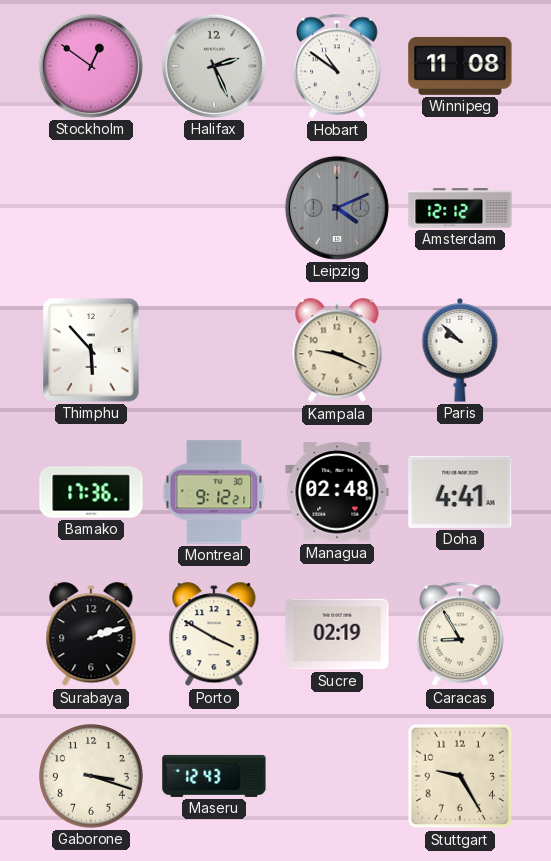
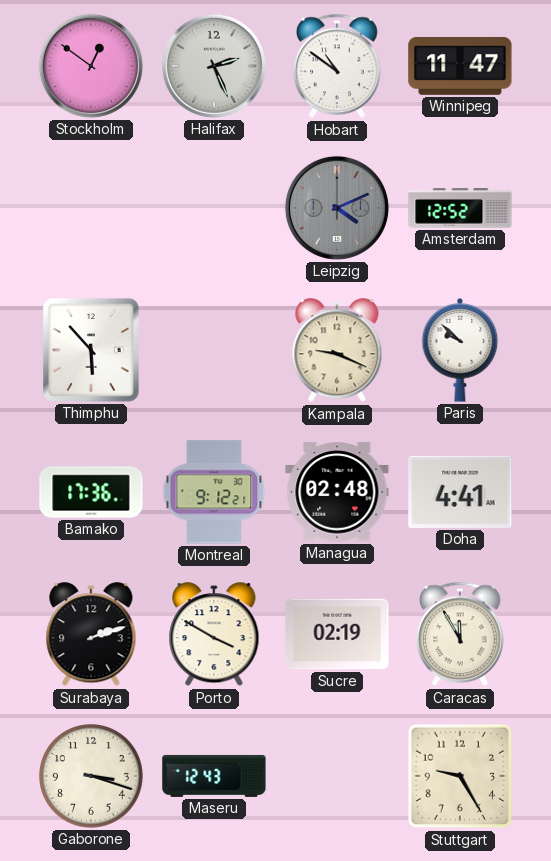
Winnipeg: 11:08 -> 11:47 (460, 66)
Amsterdam: 12:12 -> 12:52 (460, 208)
Caracas: 8:55 -> 11:55 (461, 634)
